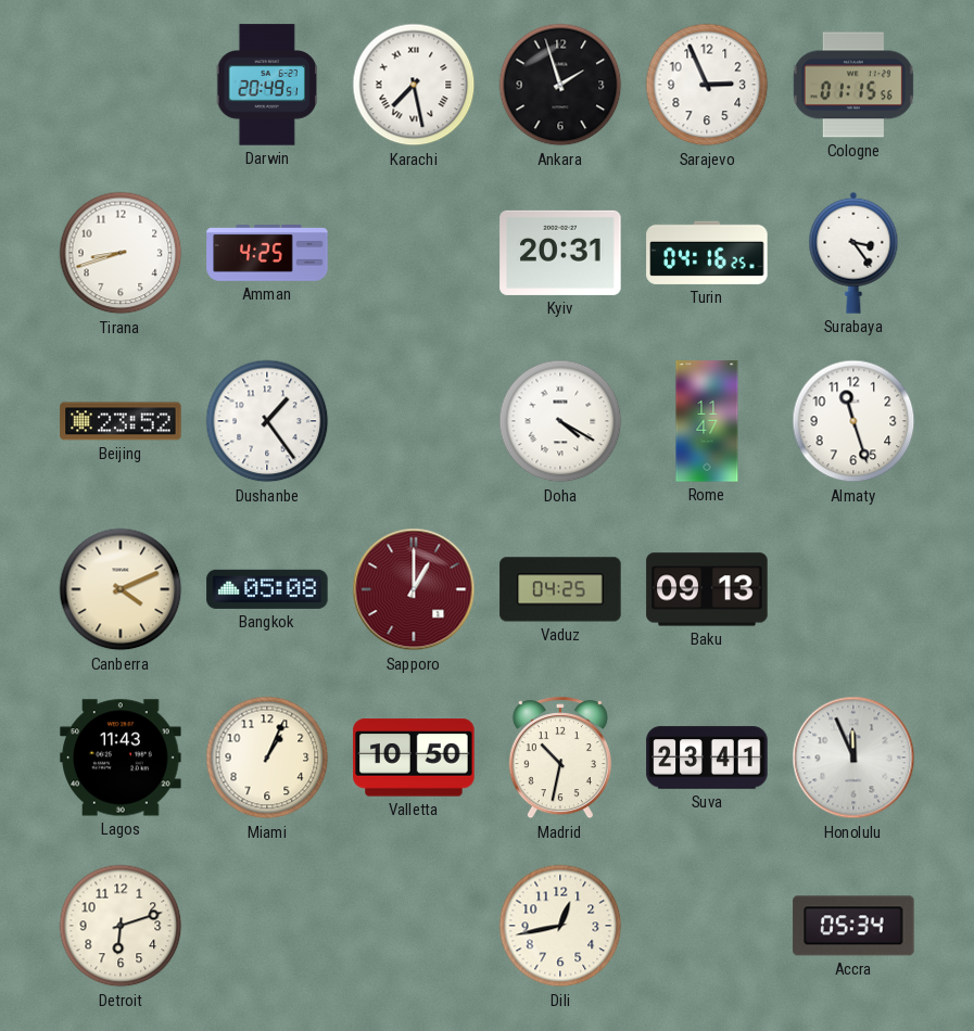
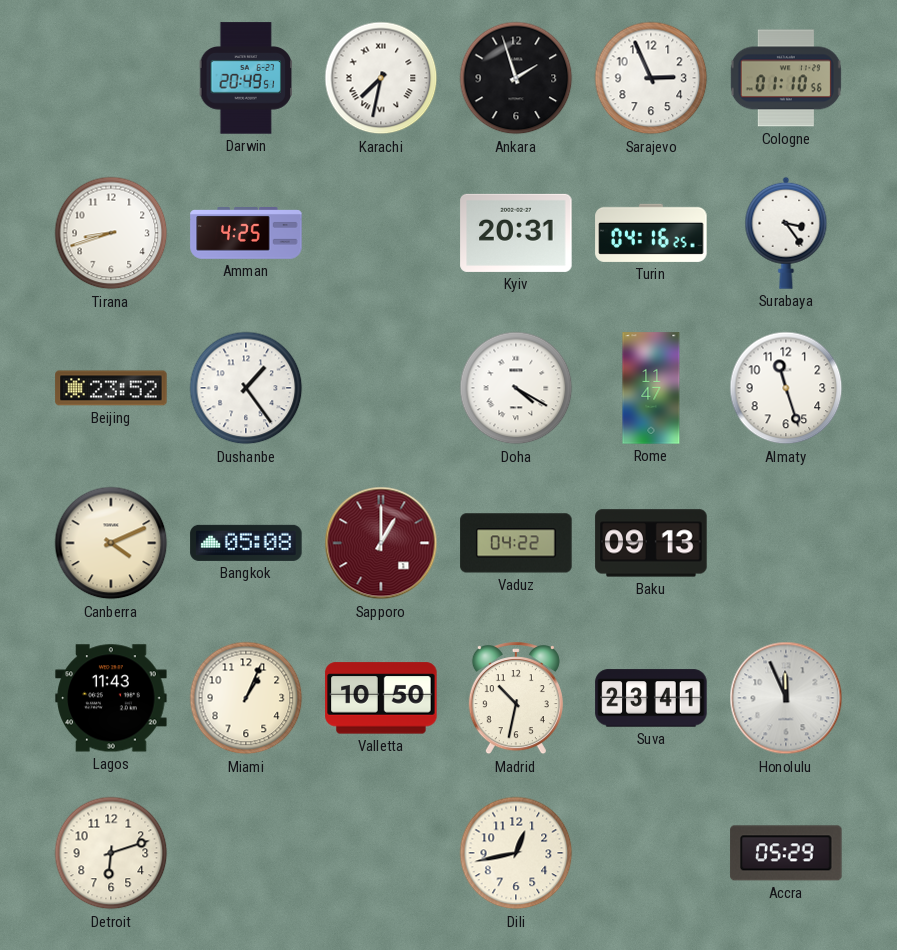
Karachi: 7:28 -> 7:32 (381, 78)
Cologne: 01:15 -> 01:10 (786, 78)
Vaduz: 04:25 -> 04:22 (516, 543)
Accra: 05:34 -> 05:29 (786, 853)
